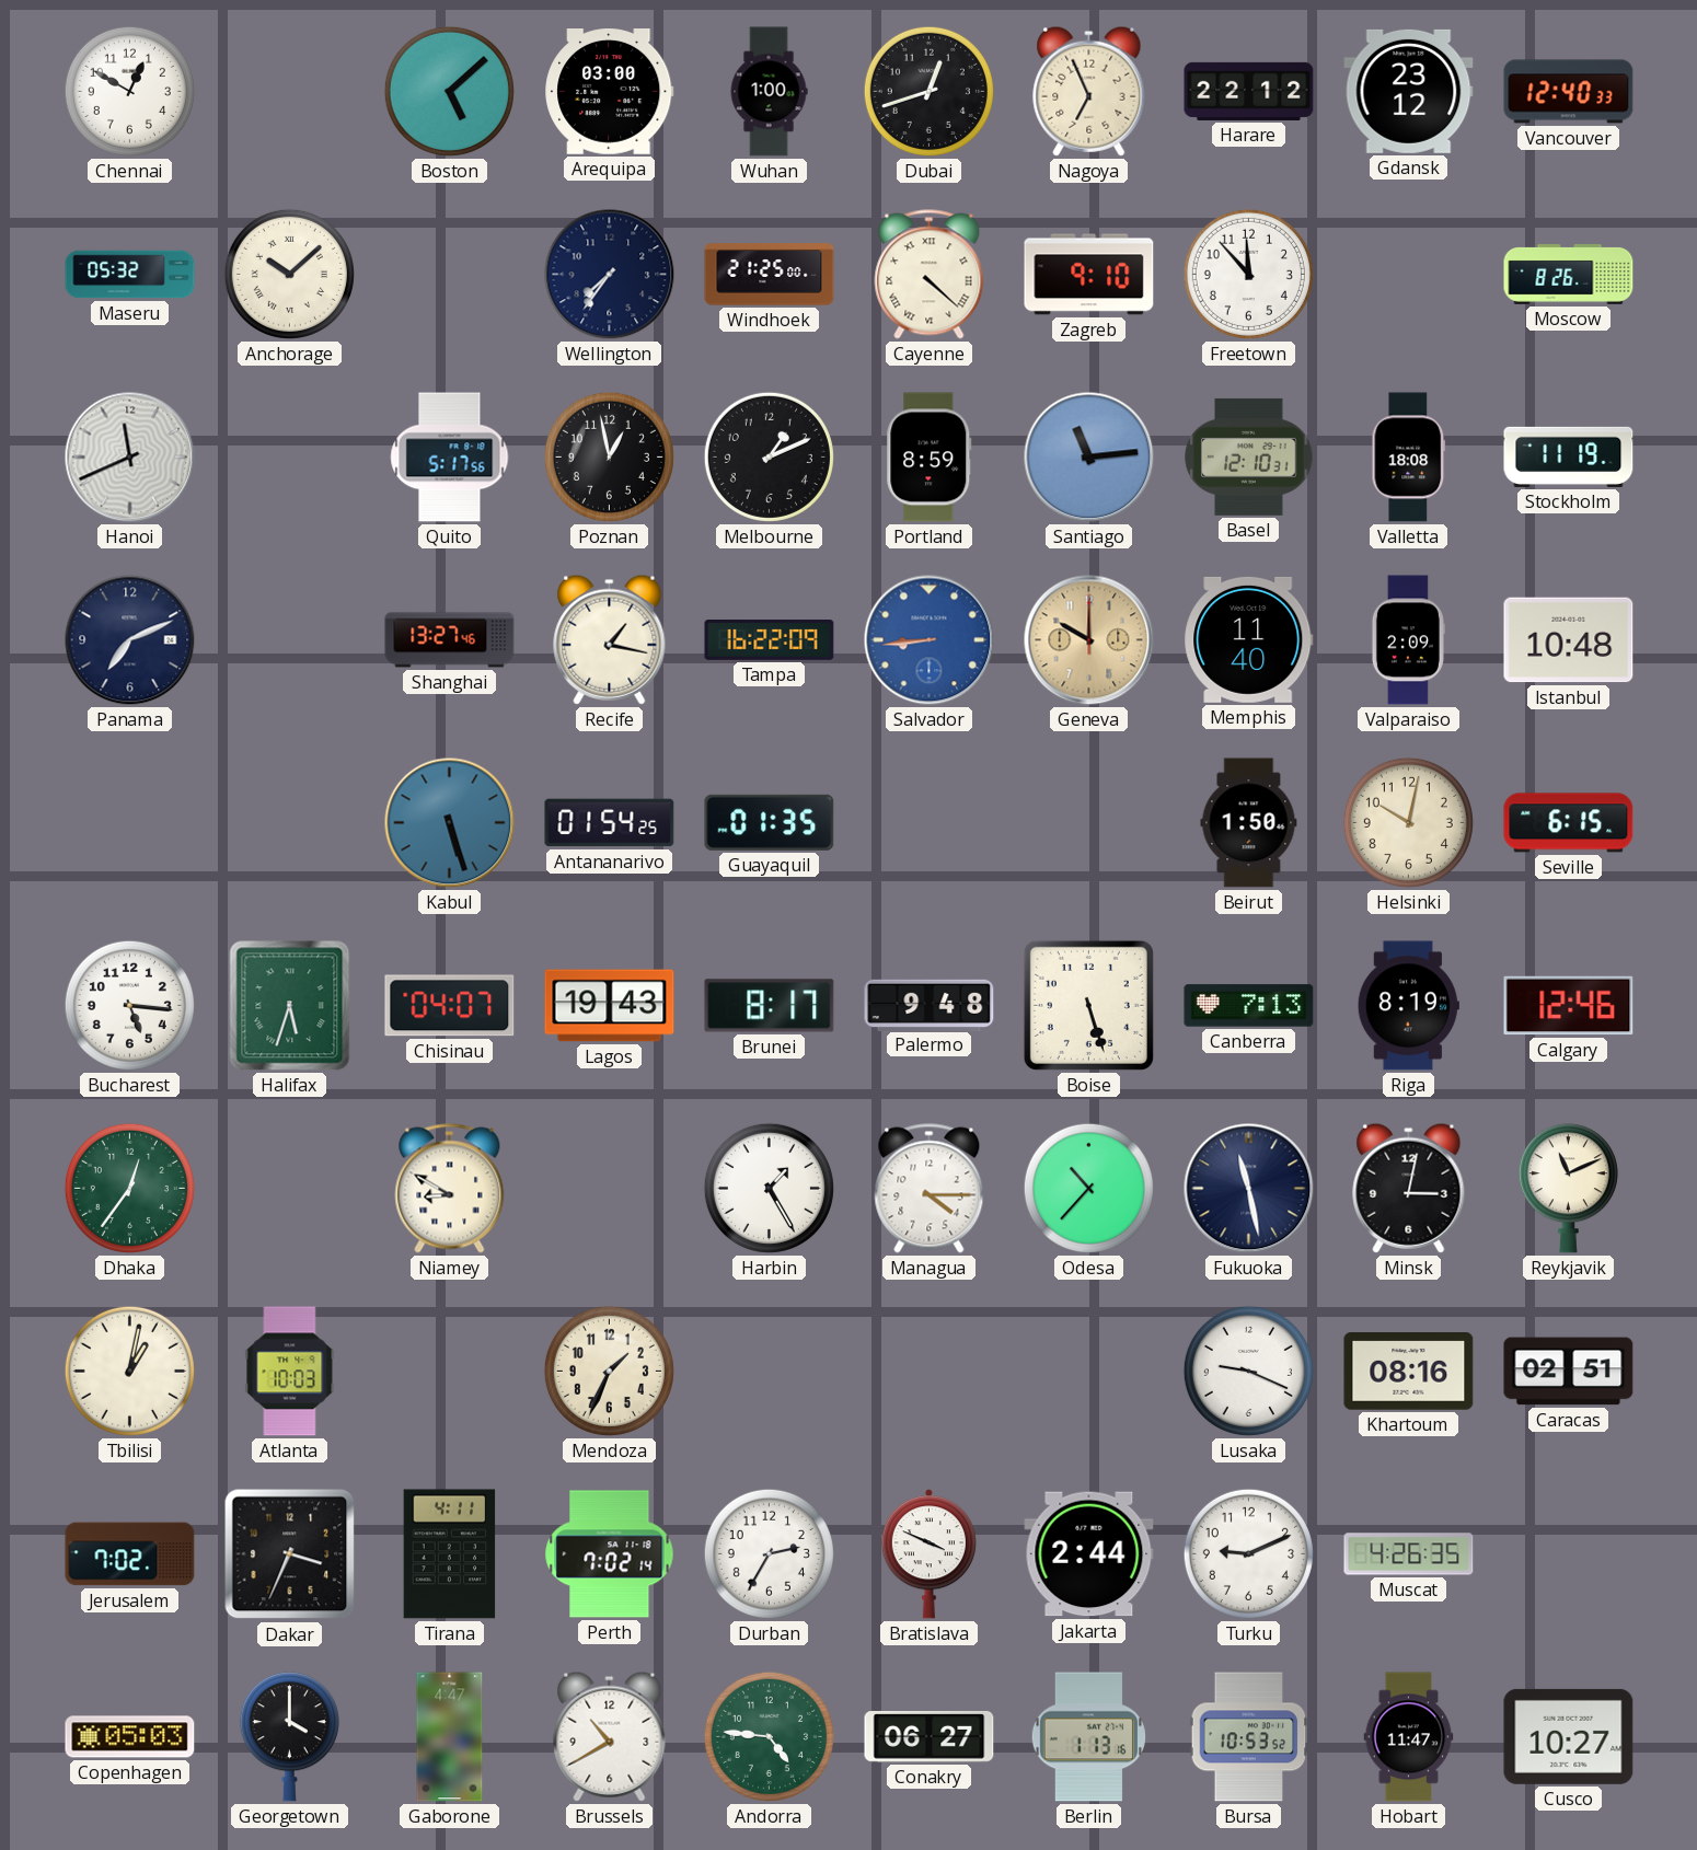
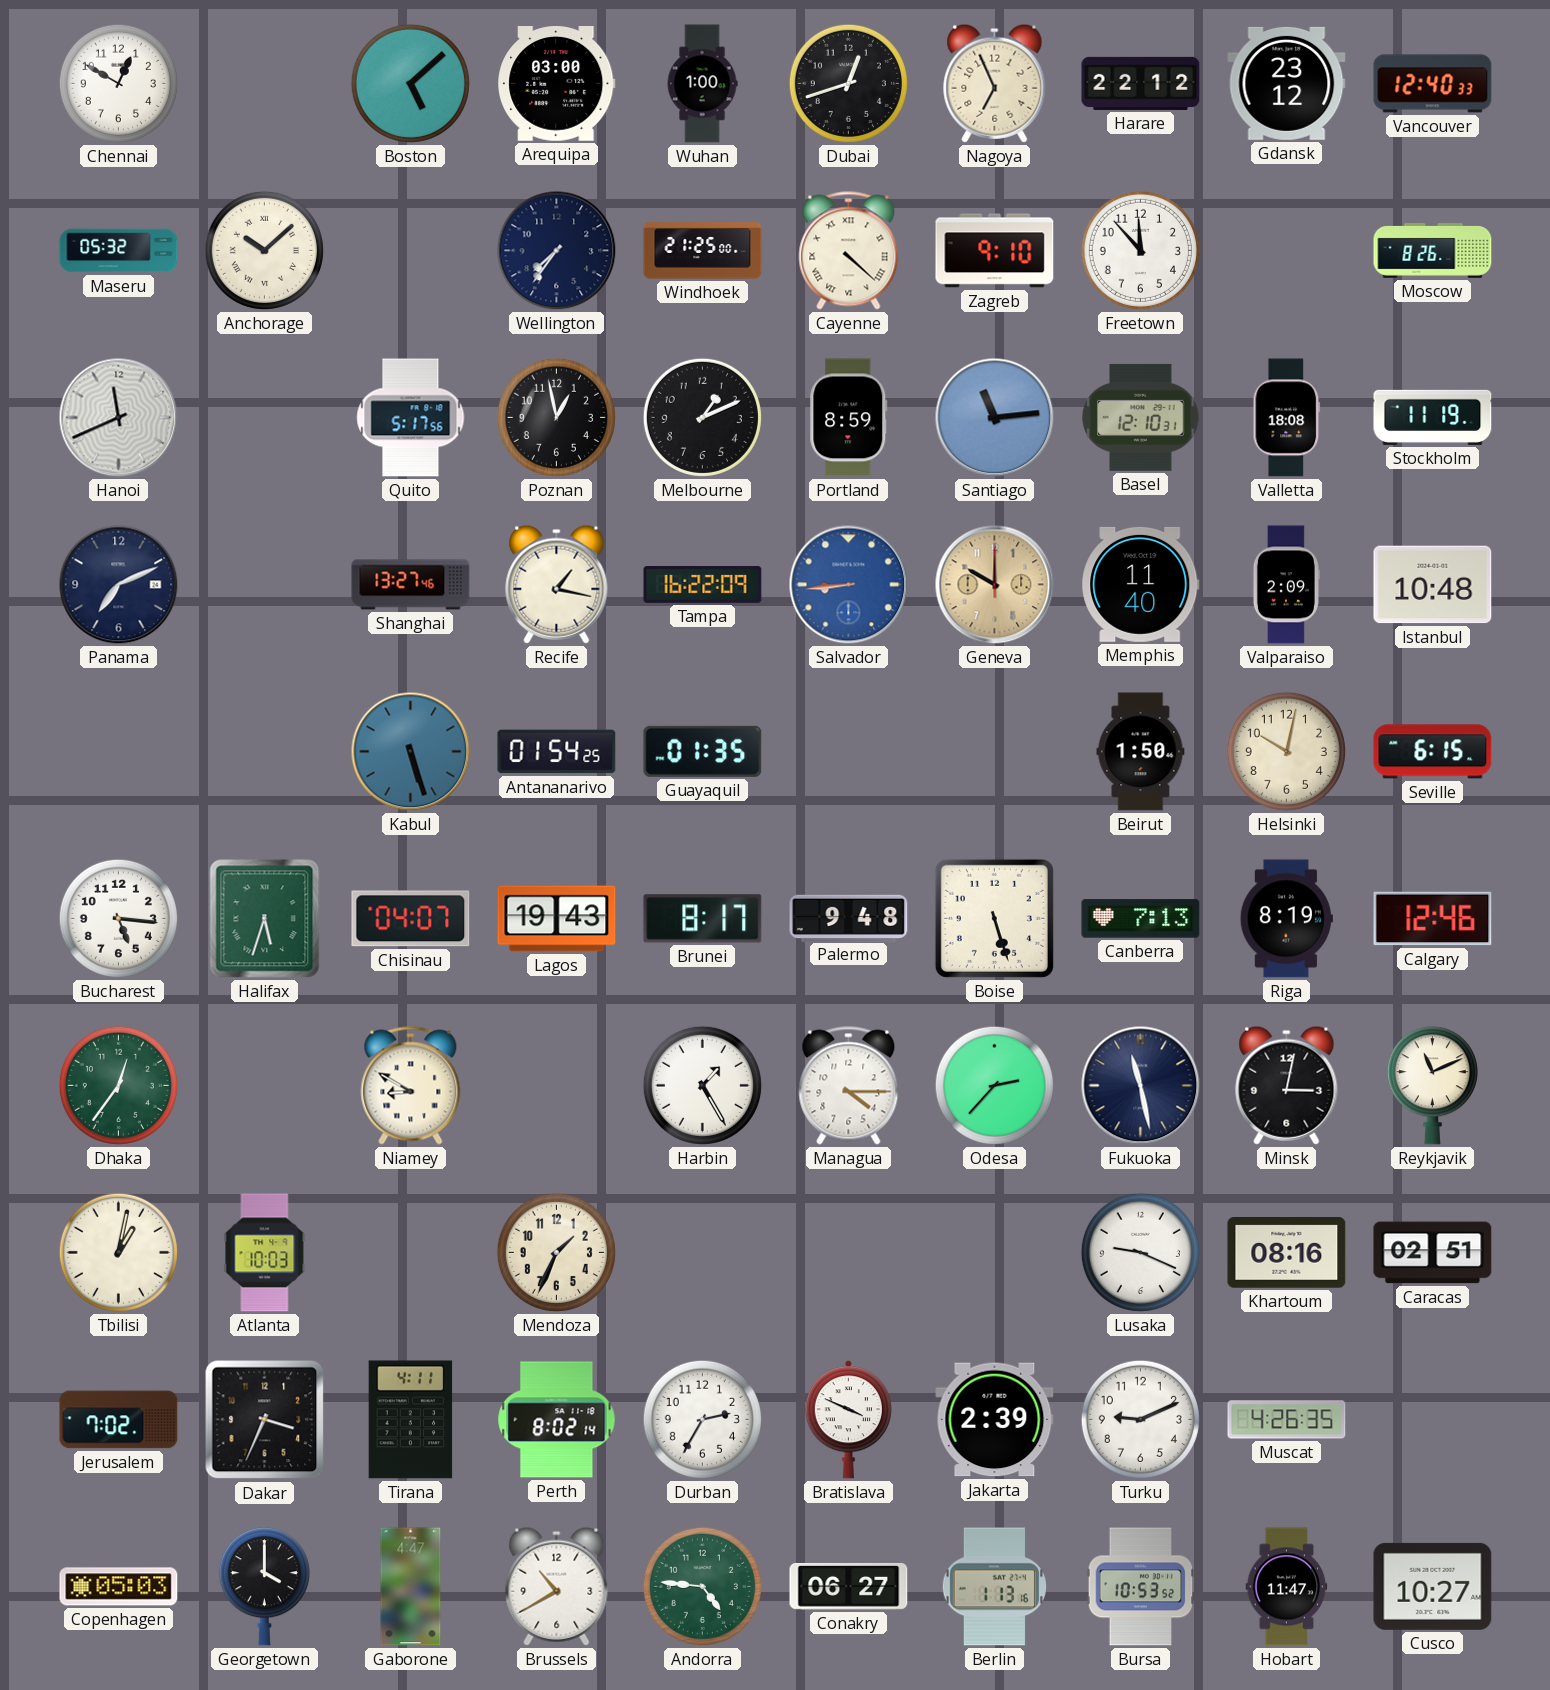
Odesa: 10:37 -> 2:37 (994, 1085)
Perth: 7:02 -> 8:02 (557, 1420)
Jakarta: 2:44 -> 2:39 (995, 1420)
